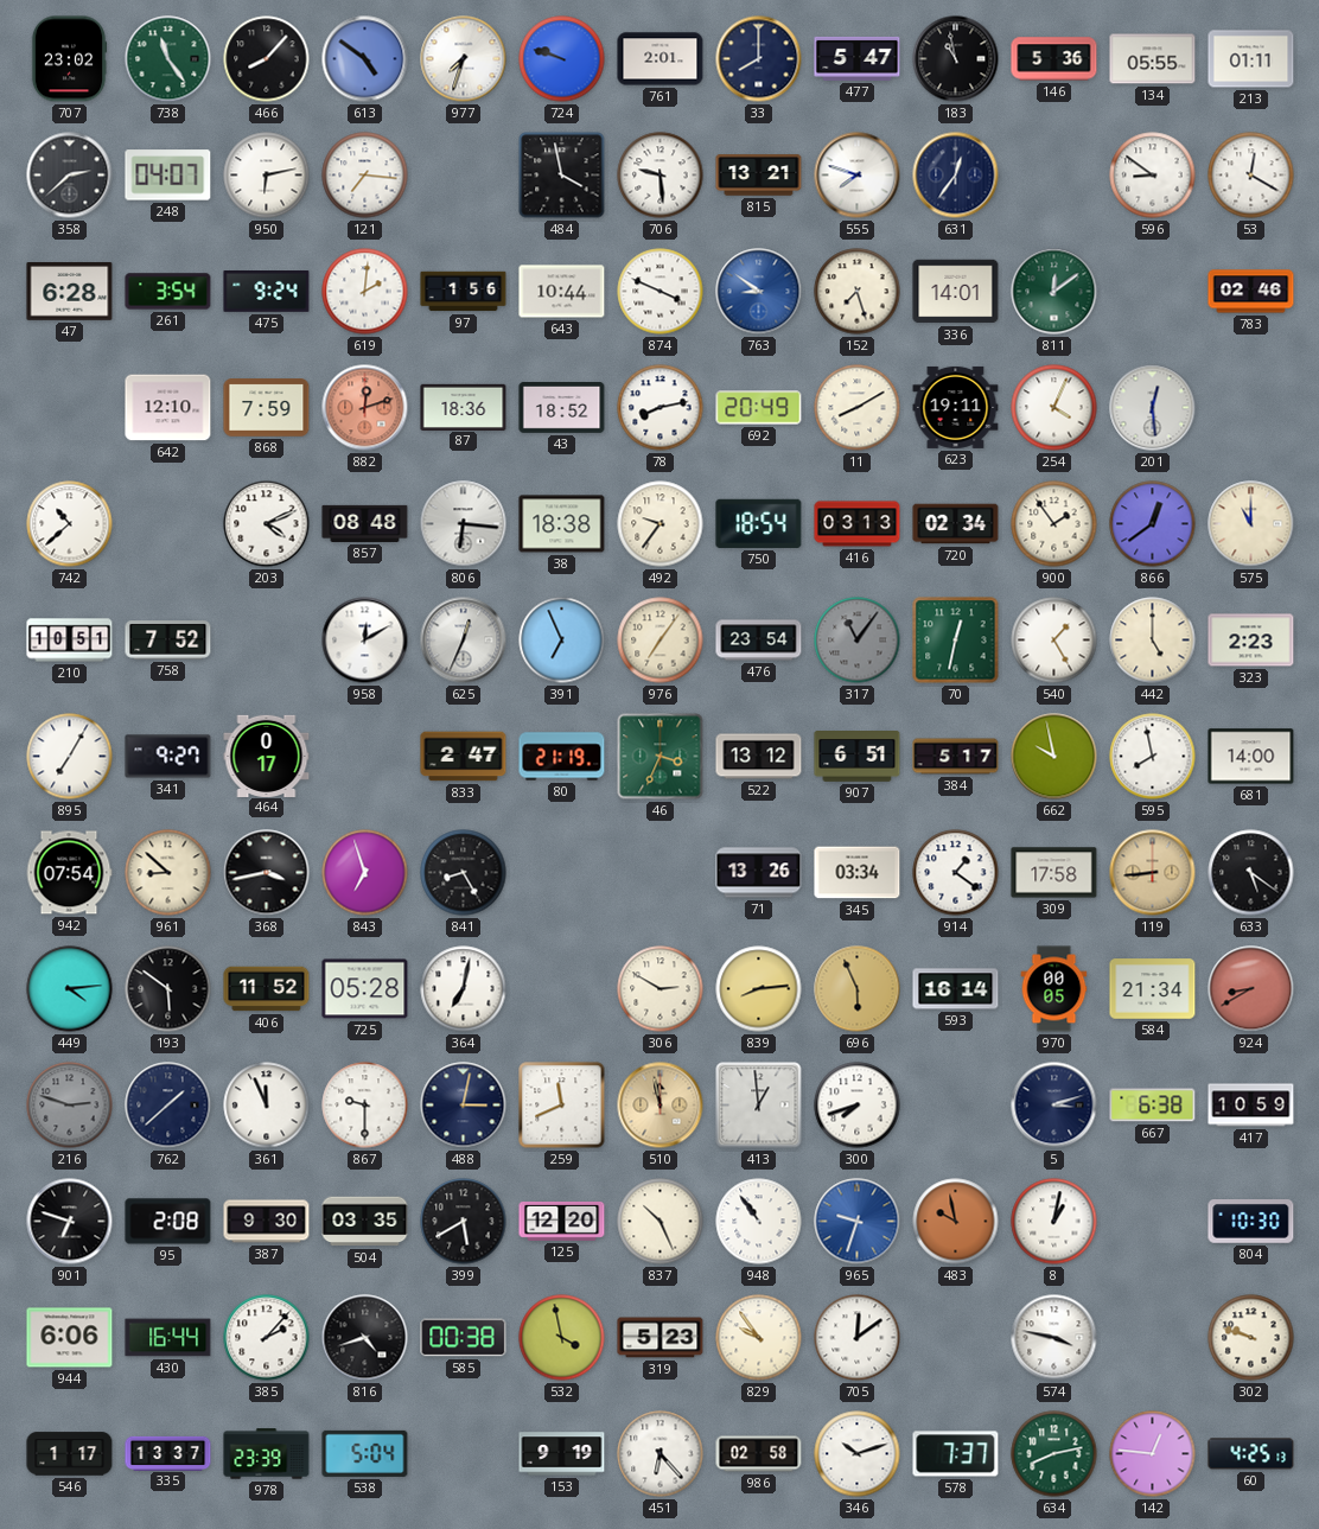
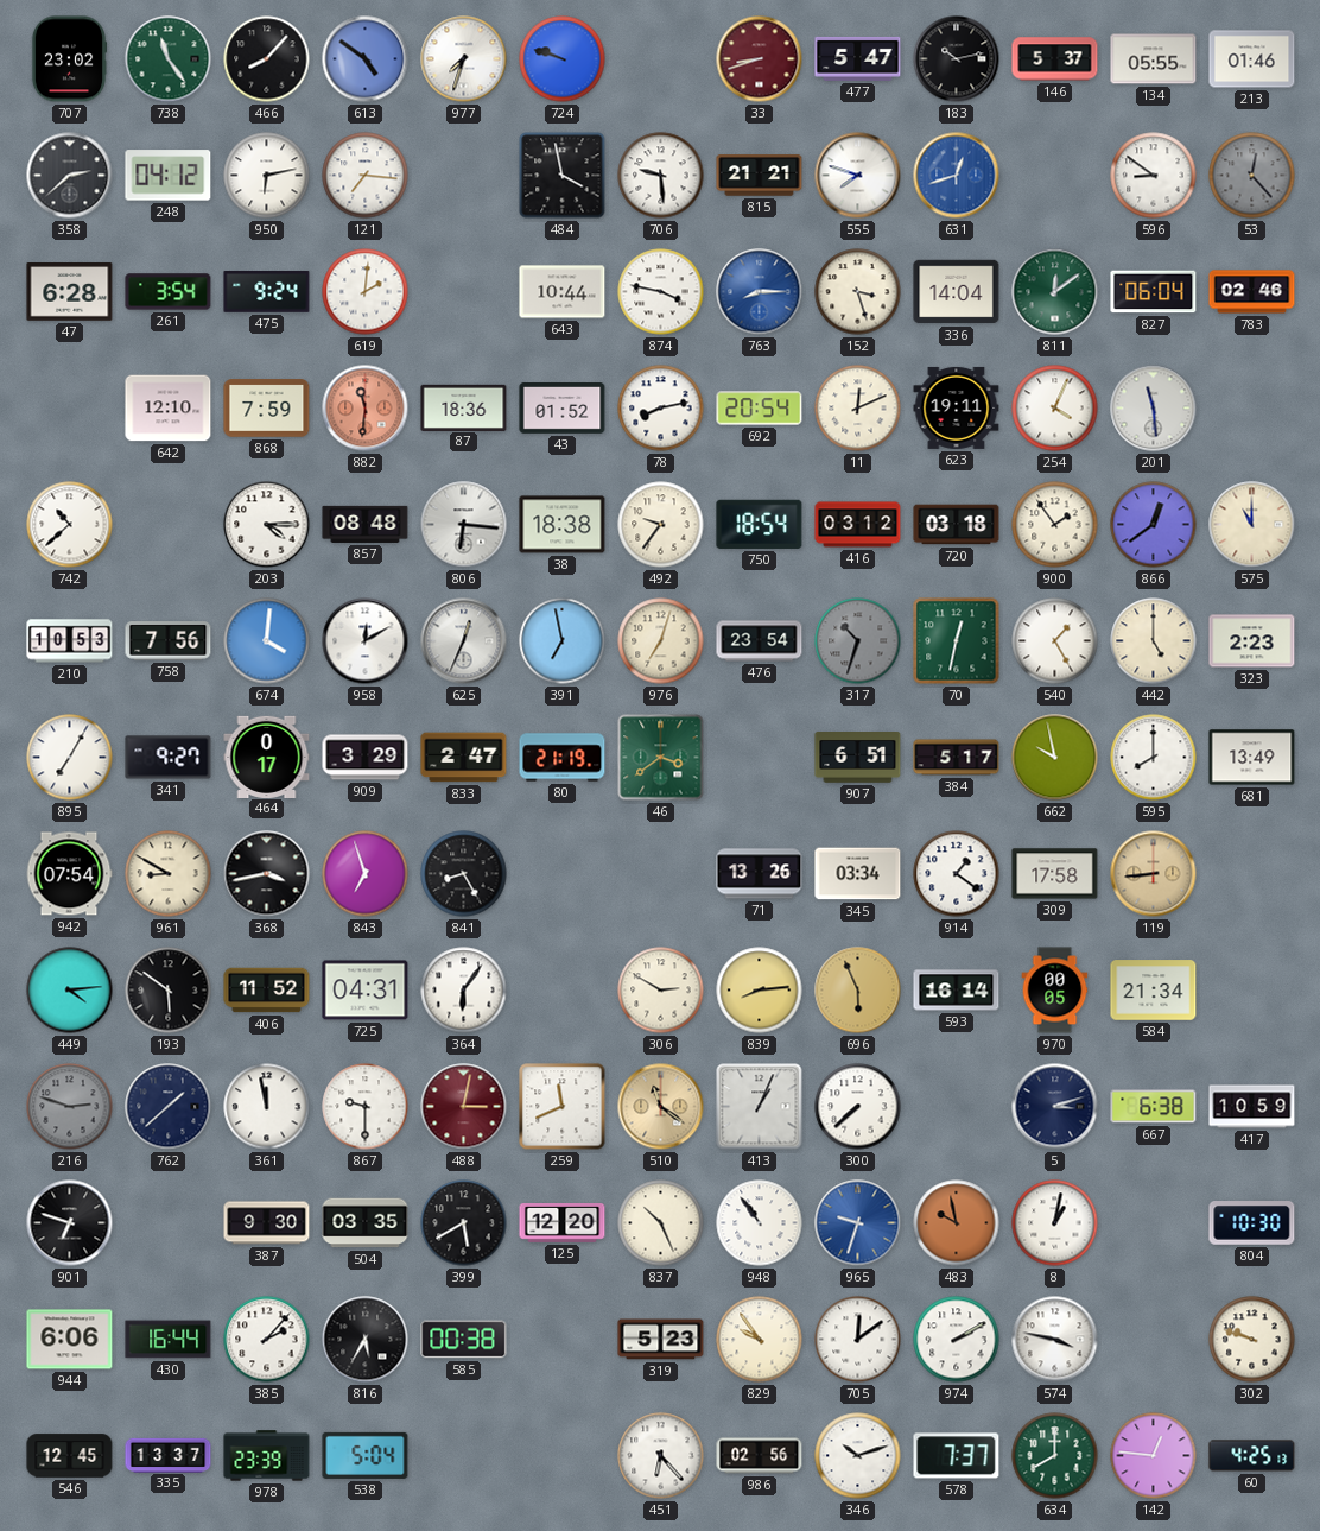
761: 2:01 -> none (661, 59)
33: 8:00 -> 8:42 (760, 59)
33 dial: navy -> burgundy (760, 59)
183: 10:58 -> 10:13 (957, 59)
146: 5:36 -> 5:37 (1055, 59)
213: 01:11 -> 01:46 (1252, 59)
248: 04:07 -> 04:12 (169, 176)
815: 13:21 -> 21:21 (760, 176)
631: 12:36 -> 12:42 (957, 176)
631 dial: navy -> blue (957, 176)
53: 12:20 -> 12:23 (1252, 176)
53 dial: white -> grey (1252, 176)
97: 1:56 -> none (464, 292)
874: 3:49 -> 3:47 (661, 292)
763: 8:51 -> 8:15 (760, 292)
152: 7:27 -> 3:27 (858, 292)
336: 14:01 -> 14:04 (957, 292)
827: none -> 06:04 (1154, 292)
882: 12:12 -> 11:31 (366, 409)
43: 18:52 -> 01:52 (563, 409)
692: 20:49 -> 20:54 (760, 409)
11: 8:10 -> 12:11 (858, 409)
201: 12:29 -> 11:29 (1154, 409)
203: 4:11 -> 4:15 (267, 525)
416: 03:13 -> 03:12 (858, 525)
720: 02:34 -> 03:18 (957, 525)
210: 10:51 -> 10:53 (70, 641)
758: 7:52 -> 7:56 (169, 641)
674: none -> 4:01 (267, 641)
391: 6:56 -> 6:58 (563, 641)
976: 7:06 -> 7:03 (661, 641)
317: 11:06 -> 10:33 (858, 641)
909: none -> 3:29 (366, 758)
46: 3:34 -> 3:39 (661, 758)
522: 13:12 -> none (759, 757)
595: 7:58 -> 8:00 (1154, 758)
681: 14:00 -> 13:49 (1252, 758)
961: 8:52 -> 8:50 (169, 874)
633: 5:21 -> none (1251, 873)
725: 05:28 -> 04:31 (366, 991)
364: 7:02 -> 6:06 (464, 991)
924: 8:40 -> none (1251, 989)
361: 11:56 -> 11:58 (267, 1107)
488 dial: navy -> burgundy (464, 1107)
510: 11:58 -> 11:21 (661, 1107)
413: 12:59 -> 1:04 (760, 1107)
300: 7:42 -> 7:38 (858, 1107)
95: 2:08 -> none (168, 1222)
816: 4:42 -> 5:35 (366, 1340)
532: 3:58 -> none (562, 1338)
974: none -> 2:10 (957, 1340)
546: 1:17 -> 12:45 (70, 1456)
153: 9:19 -> none (562, 1454)
986: 02:58 -> 02:56 (760, 1456)
634: 8:13 -> 8:00 (1055, 1456)
